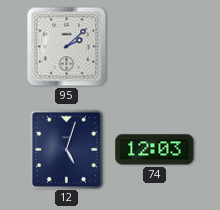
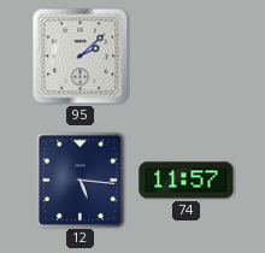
12: 5:03 -> 5:16 (79, 180)
74: 12:03 -> 11:57 (187, 181)
